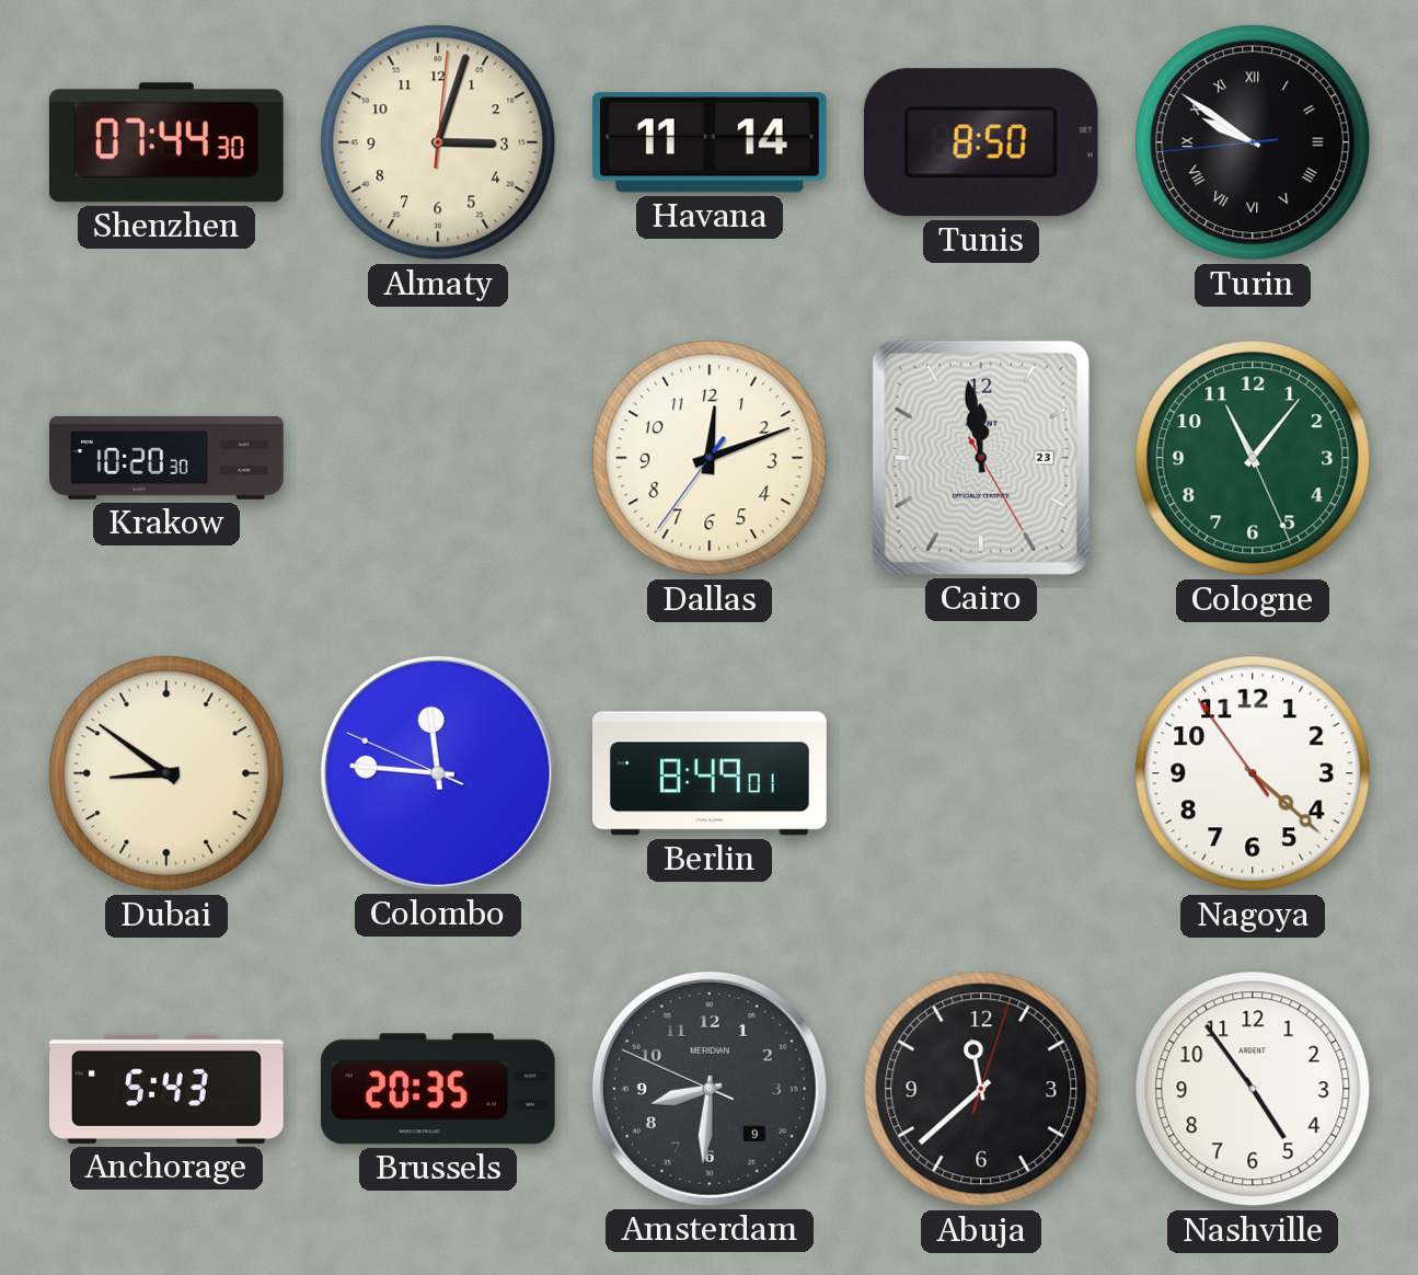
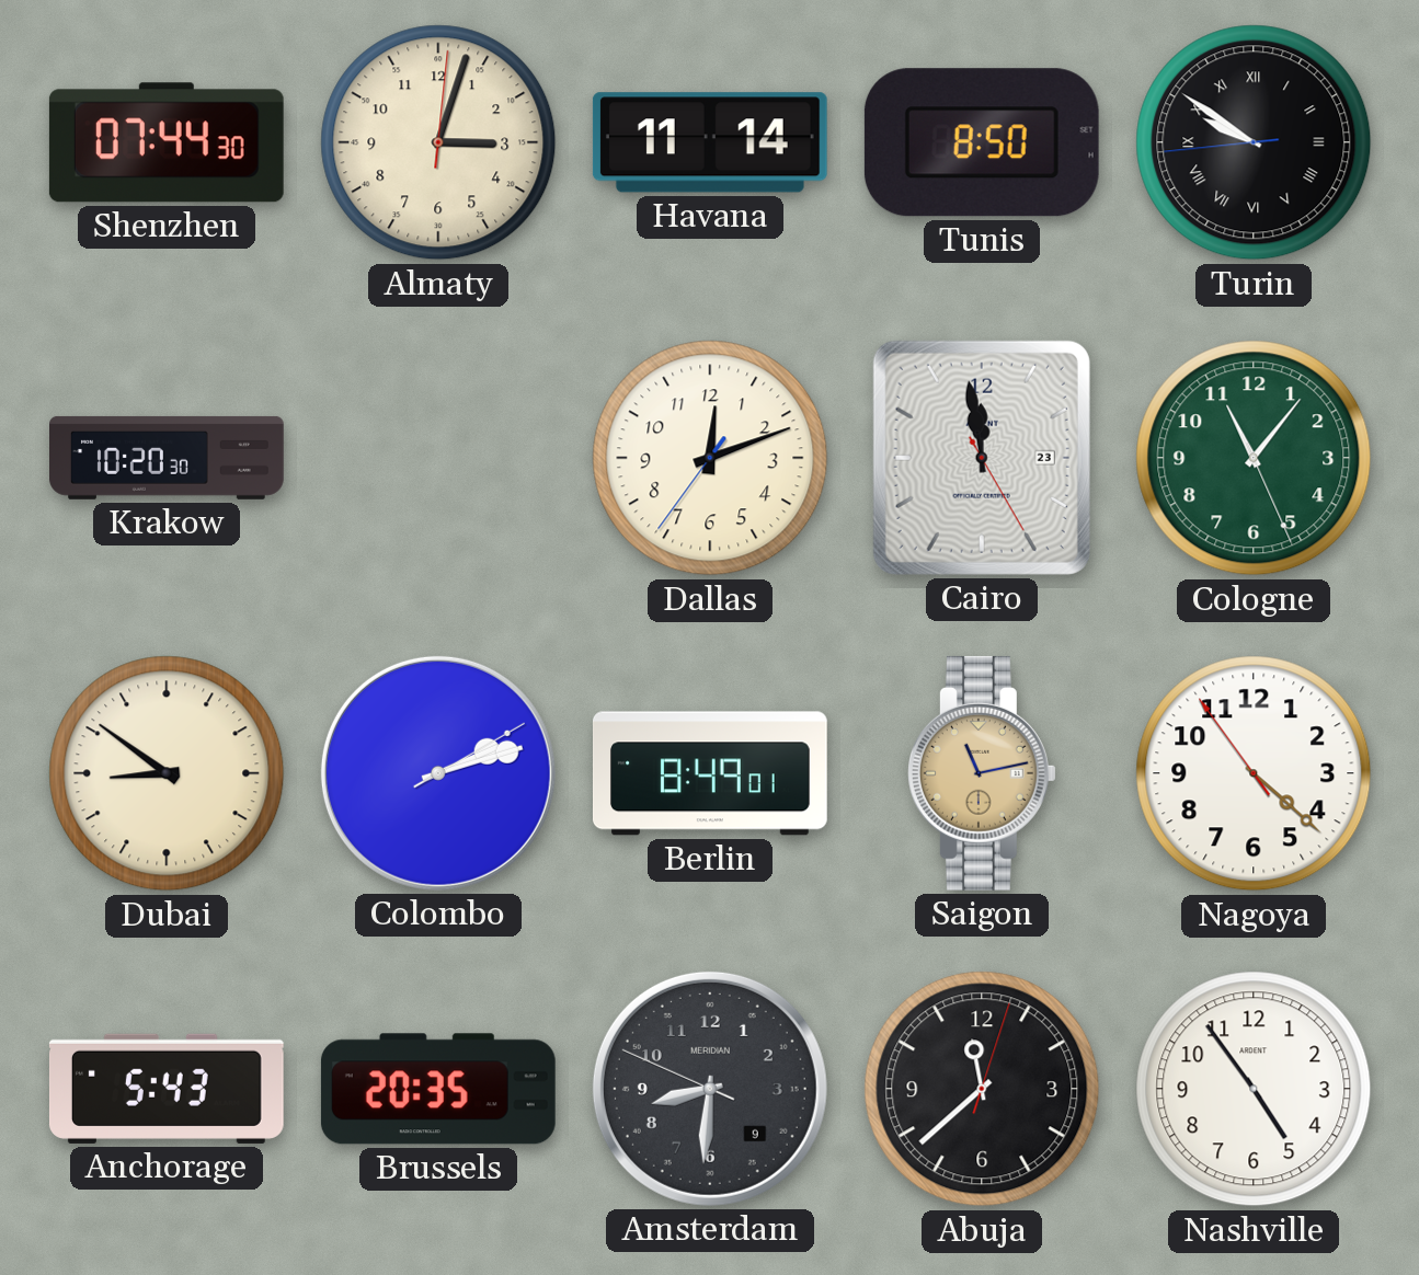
Colombo: 11:45 -> 2:12 (438, 773)
Saigon: none -> 11:13 (982, 773)
